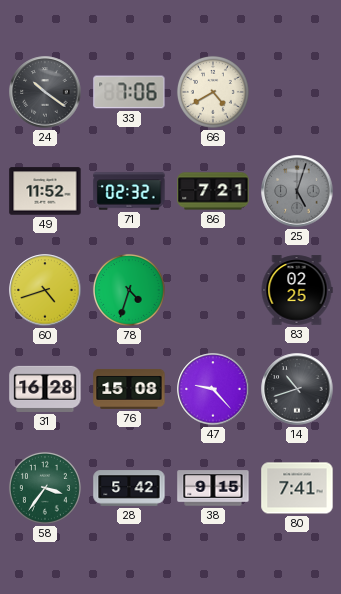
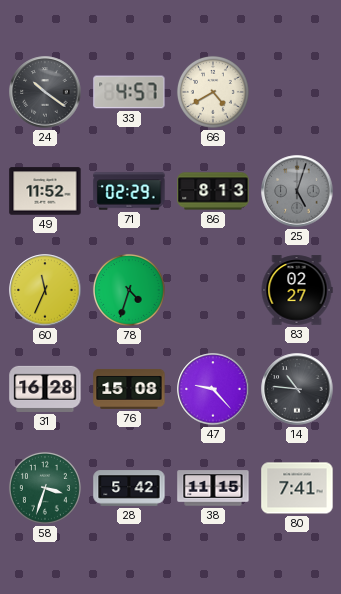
33: 7:06 -> 4:57 (129, 92)
71: 02:32 -> 02:29 (129, 191)
86: 7:21 -> 8:13 (213, 191)
60: 4:42 -> 11:34 (45, 290)
83: 02:25 -> 02:27 (297, 290)
14: 10:42 -> 10:46 (297, 389)
58: 3:36 -> 3:33 (45, 488)
38: 9:15 -> 11:15 (213, 488)
